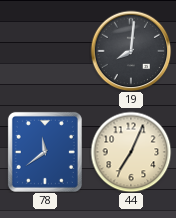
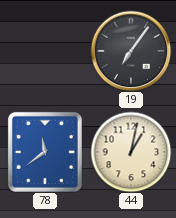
19: 8:01 -> 7:06 (131, 51)
44: 7:04 -> 1:02 (131, 152)
